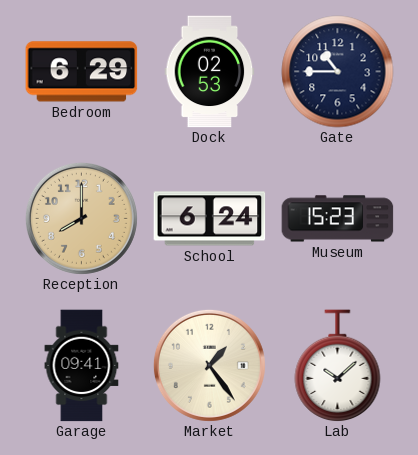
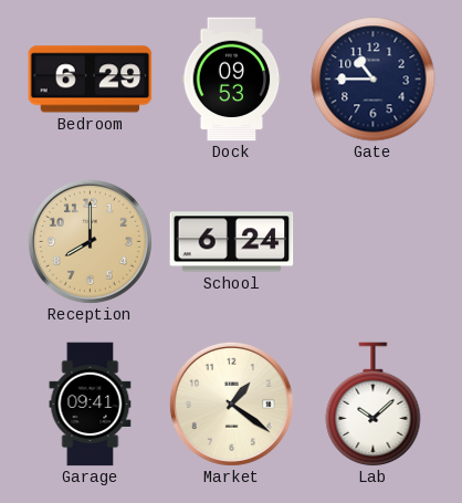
Dock: 02:53 -> 09:53 (232, 80)
Museum: 15:23 -> none (338, 219)
Market: 1:24 -> 1:21 (231, 404)
